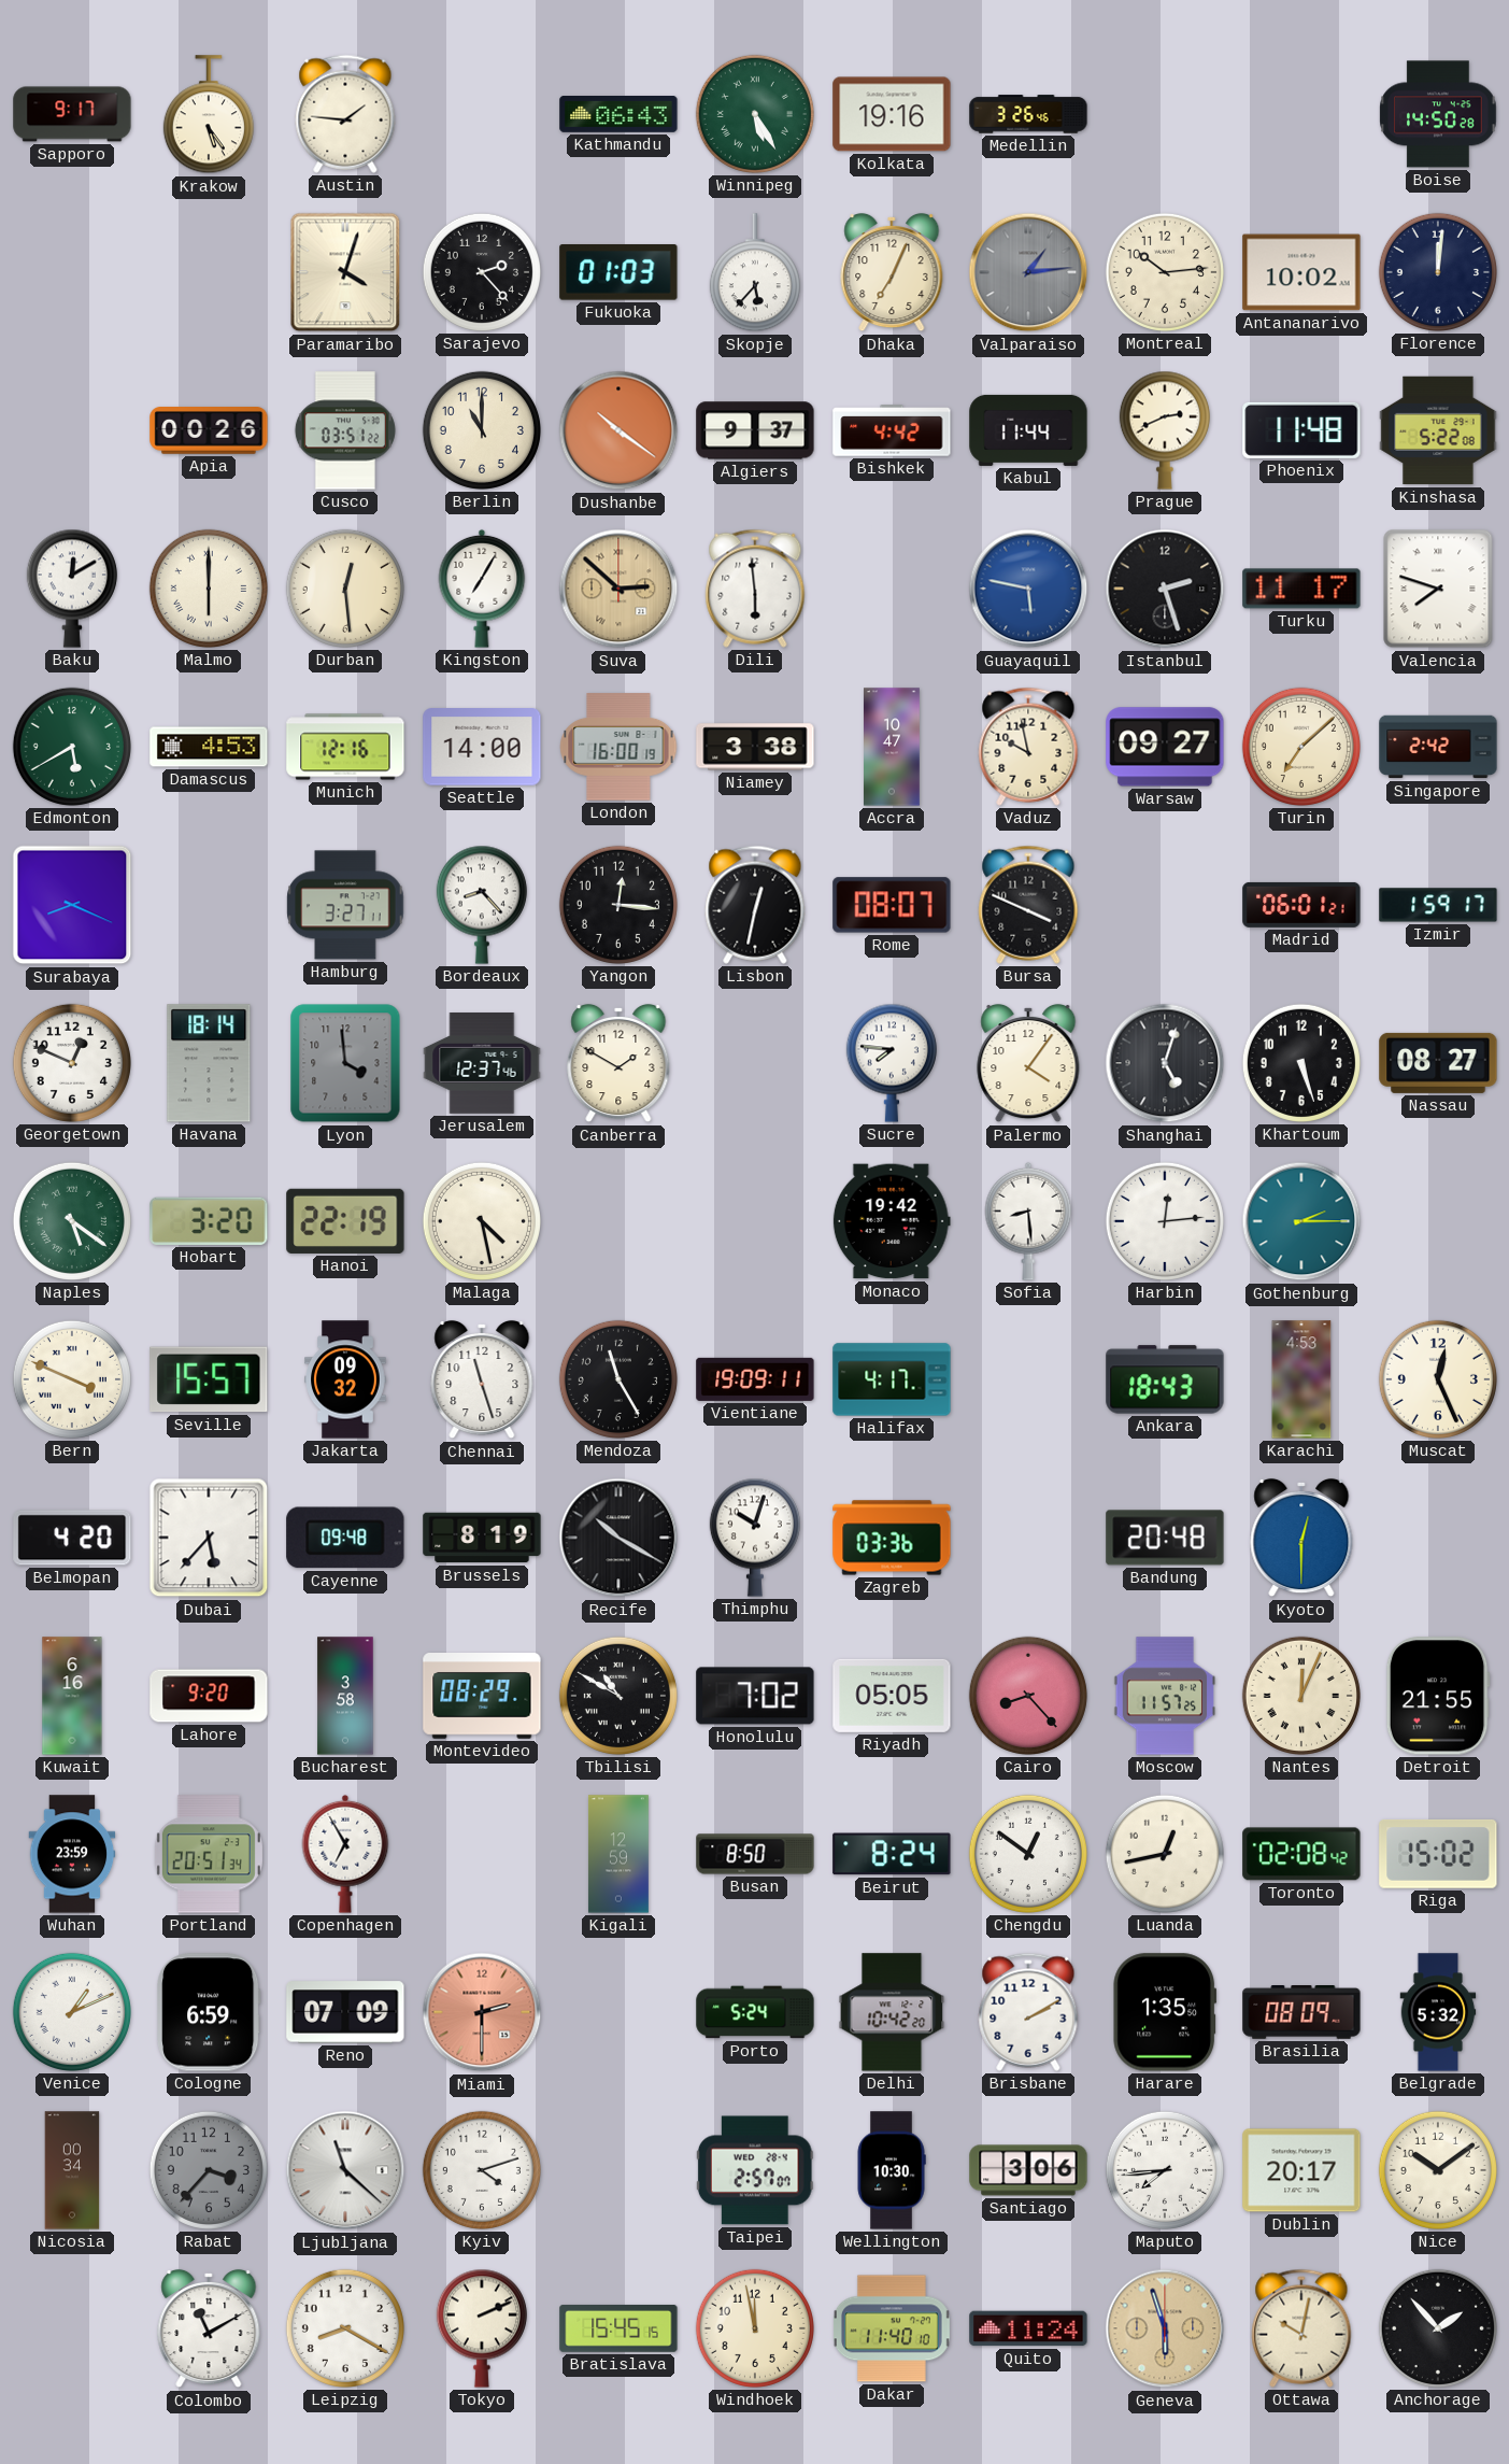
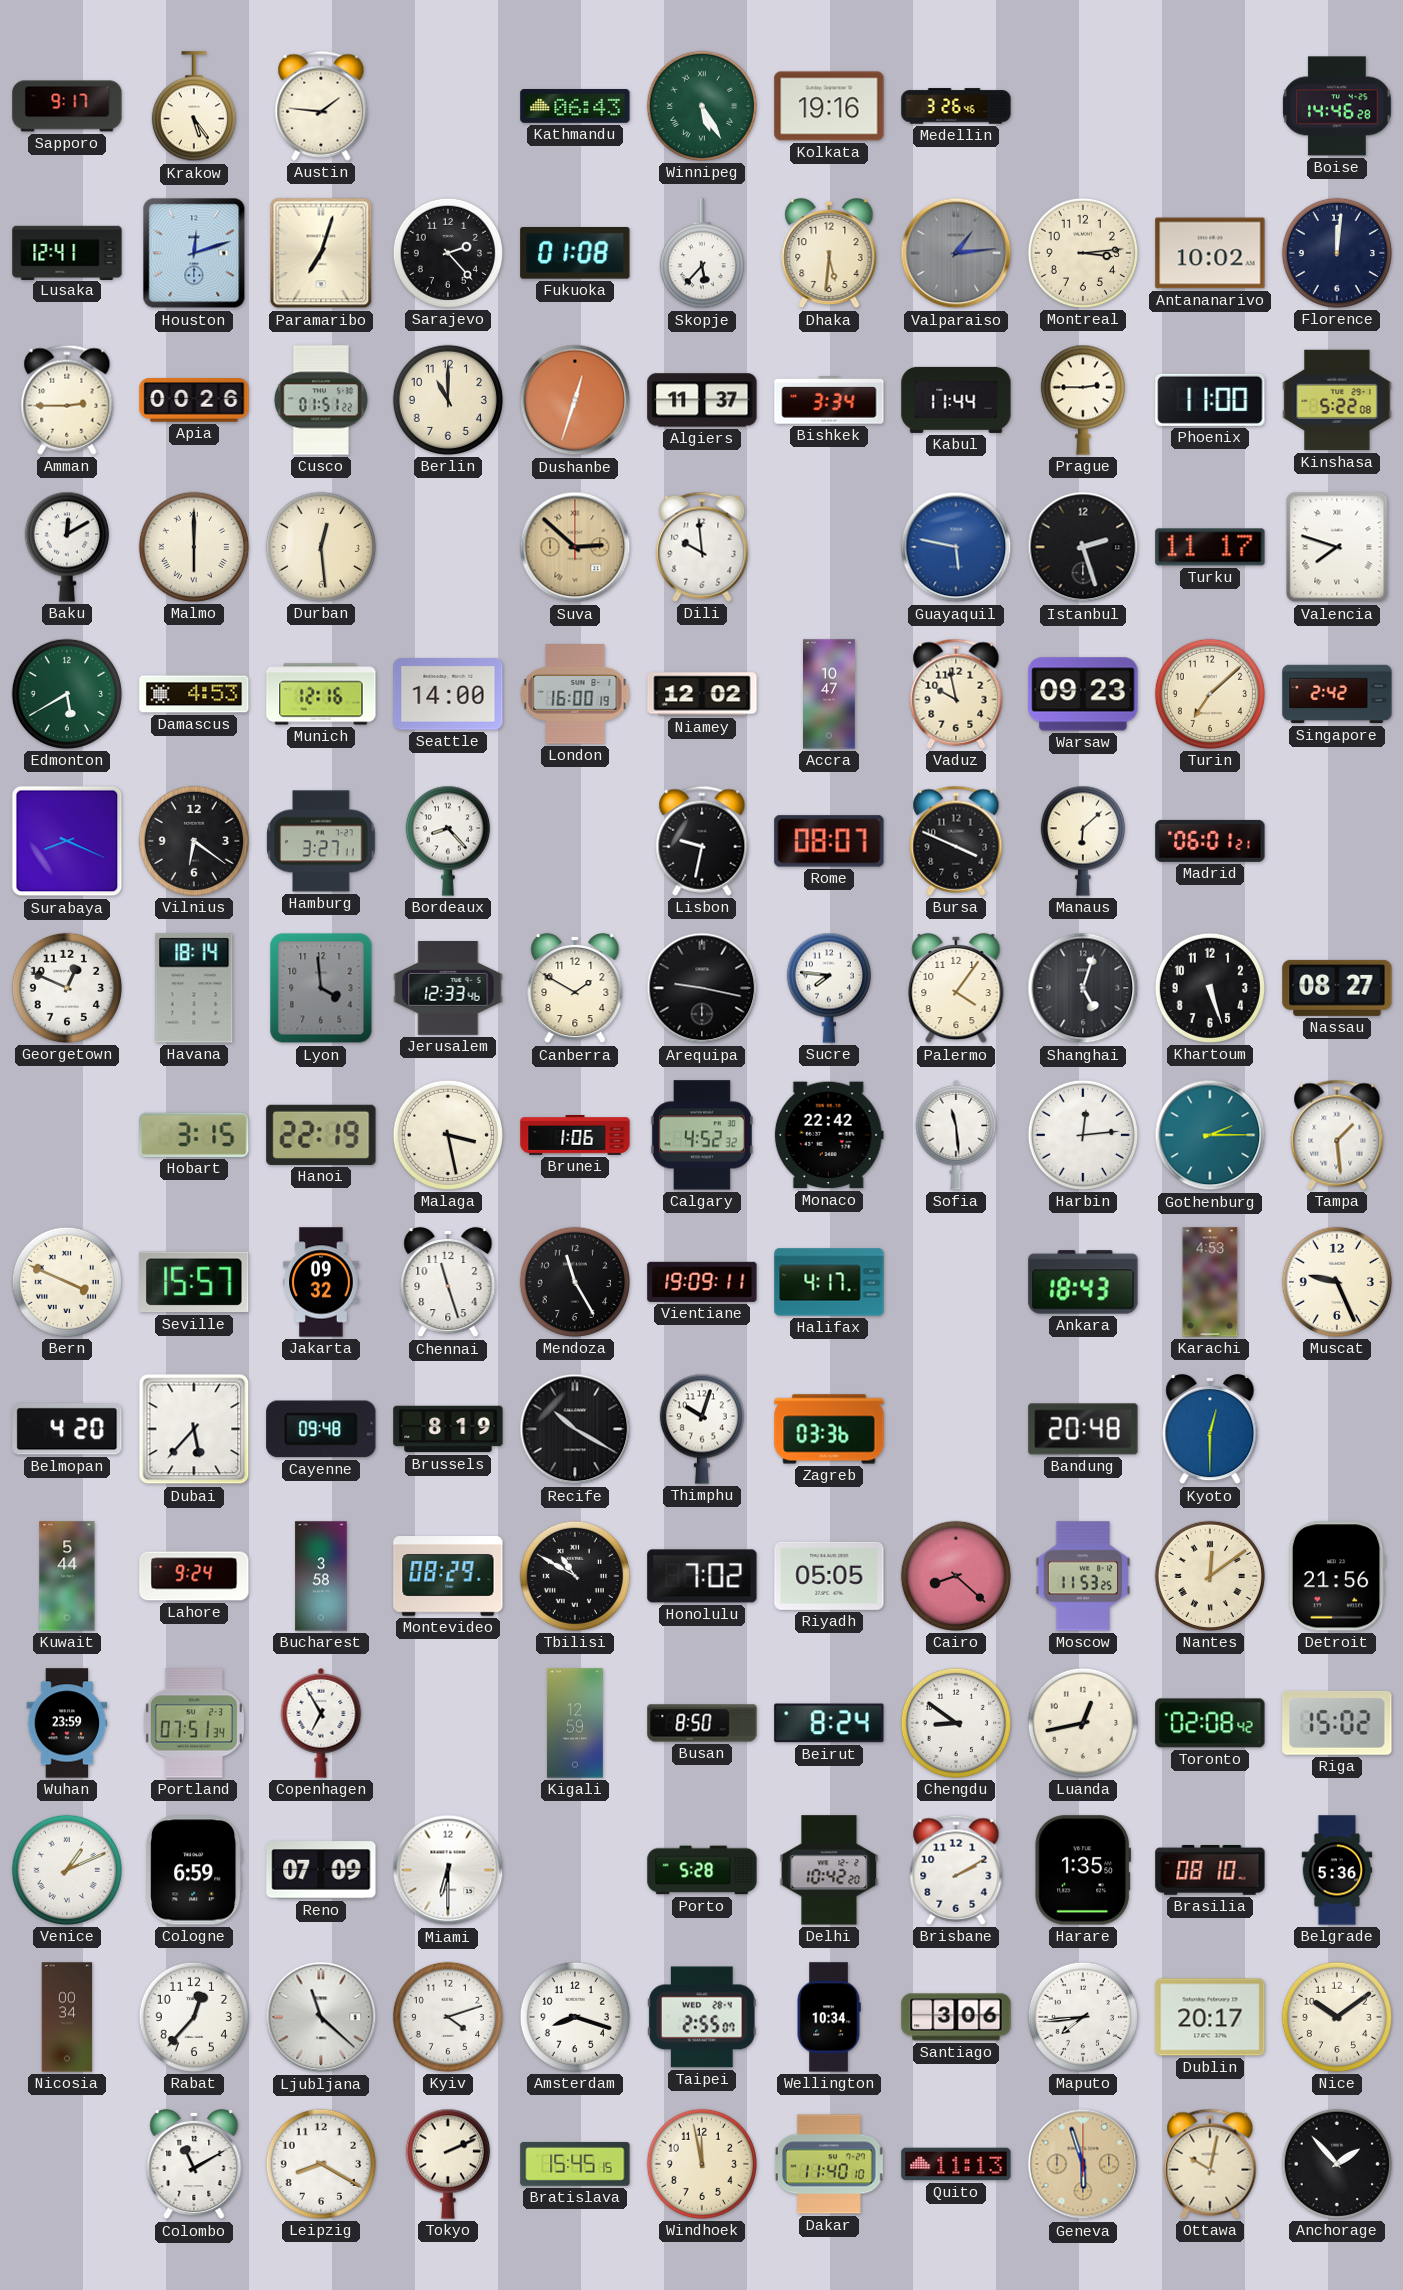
Boise: 14:50 -> 14:46 (1337, 106)
Lusaka: none -> 12:41 (67, 252)
Houston: none -> 12:12 (194, 253)
Paramaribo: 4:03 -> 7:03 (321, 253)
Fukuoka: 01:03 -> 01:08 (575, 253)
Dhaka: 7:04 -> 5:31 (829, 253)
Montreal: 10:14 -> 3:14 (1083, 253)
Amman: none -> 2:45 (67, 400)
Cusco: 03:51 -> 01:51 (321, 400)
Dushanbe: 10:21 -> 12:33 (575, 400)
Algiers: 9:37 -> 11:37 (702, 400)
Bishkek: 4:42 -> 3:34 (829, 400)
Prague: 2:41 -> 2:45 (1083, 400)
Phoenix: 11:48 -> 11:00 (1210, 400)
Kingston: 7:05 -> none (482, 589)
Dili: 5:59 -> 9:59 (702, 547)
Niamey: 3:38 -> 12:02 (702, 694)
Warsaw: 09:27 -> 09:23 (1083, 694)
Vilnius: none -> 6:21 (194, 841)
Yangon: 12:16 -> none (618, 905)
Lisbon: 12:32 -> 9:32 (702, 841)
Manaus: none -> 6:08 (1083, 841)
Izmir: 1:59 -> none (1438, 905)
Jerusalem: 12:37 -> 12:33 (448, 989)
Arequipa: none -> 9:17 (702, 988)
Naples: 5:21 -> none (72, 1221)
Hobart: 3:20 -> 3:15 (194, 1135)
Malaga: 4:28 -> 3:28 (448, 1135)
Brunei: none -> 1:06 (575, 1135)
Calgary: none -> 4:52 (702, 1135)
Monaco: 19:42 -> 22:42 (829, 1135)
Sofia: 8:29 -> 11:29 (956, 1135)
Tampa: none -> 1:29 (1337, 1135)
Muscat: 12:26 -> 9:26 (1337, 1282)
Kuwait: 6:16 -> 5:44 (67, 1576)
Lahore: 9:20 -> 9:24 (194, 1576)
Cairo: 8:23 -> 8:22 (956, 1576)
Moscow: 11:57 -> 11:53 (1083, 1576)
Nantes: 12:04 -> 12:09 (1210, 1576)
Detroit: 21:55 -> 21:56 (1337, 1576)
Portland: 20:51 -> 07:51 (194, 1723)
Chengdu: 12:51 -> 8:51 (956, 1723)
Miami: 2:30 -> 6:30 (448, 1870)
Miami dial: salmon -> white (448, 1870)
Porto: 5:24 -> 5:28 (702, 1870)
Brasilia: 08:09 -> 08:10 (1210, 1871)
Belgrade: 5:32 -> 5:36 (1337, 1870)
Rabat: 3:37 -> 12:37 (194, 2017)
Rabat dial: grey -> white (194, 2017)
Amsterdam: none -> 8:18 (575, 2017)
Taipei: 2:57 -> 2:55 (702, 2017)
Wellington: 10:30 -> 10:34 (829, 2017)
Quito: 11:24 -> 11:13 (956, 2164)
